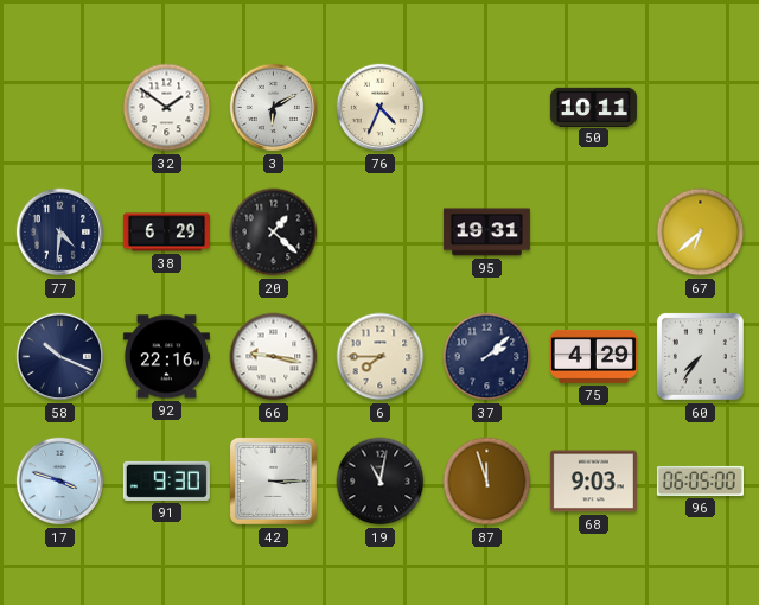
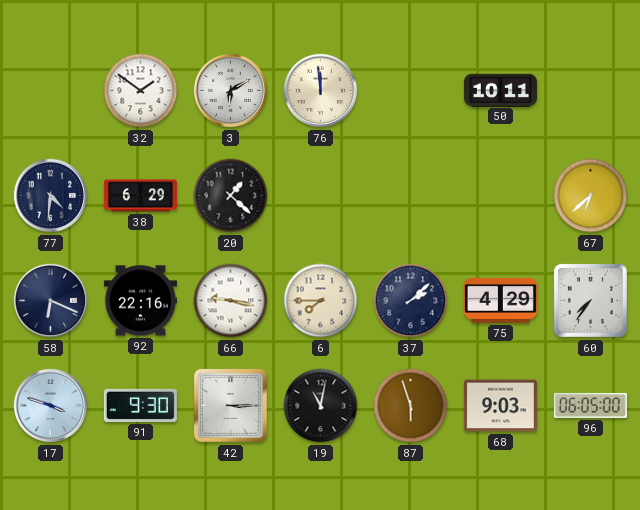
76: 4:34 -> 11:59 (321, 91)
95: 19:31 -> none (486, 233)
58: 10:19 -> 6:19 (51, 301)
87: 11:57 -> 5:57 (411, 406)
